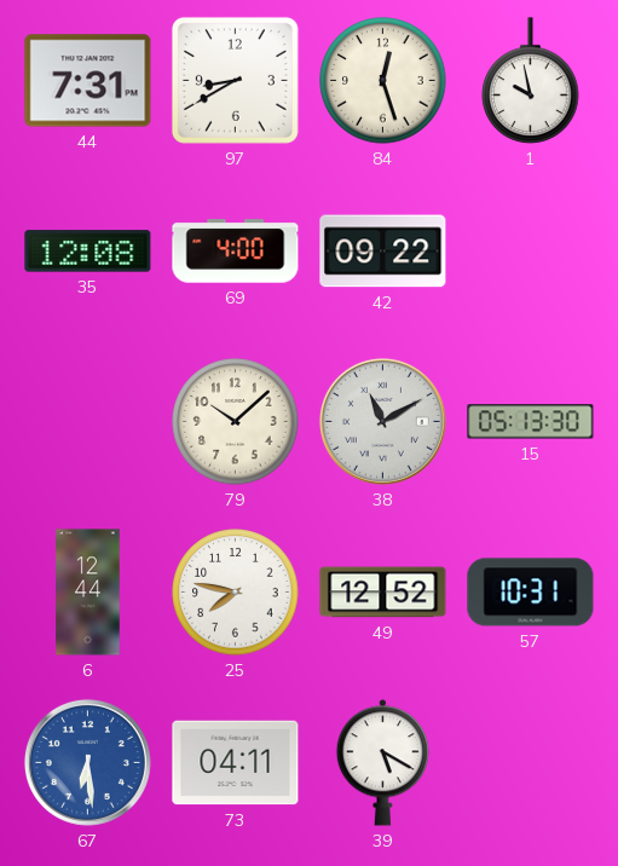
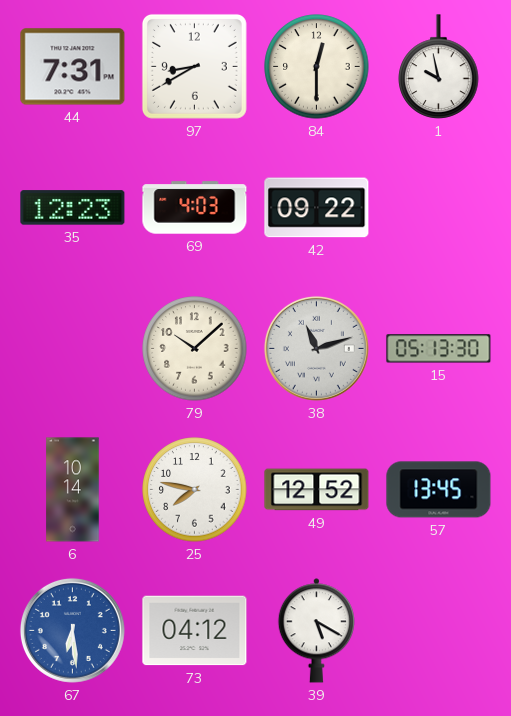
84: 12:27 -> 12:30 (317, 67)
35: 12:08 -> 12:23 (73, 208)
69: 4:00 -> 4:03 (195, 208)
38: 11:10 -> 11:12 (316, 348)
6: 12:44 -> 10:14 (73, 490)
57: 10:31 -> 13:45 (439, 490)
73: 04:11 -> 04:12 (195, 631)
